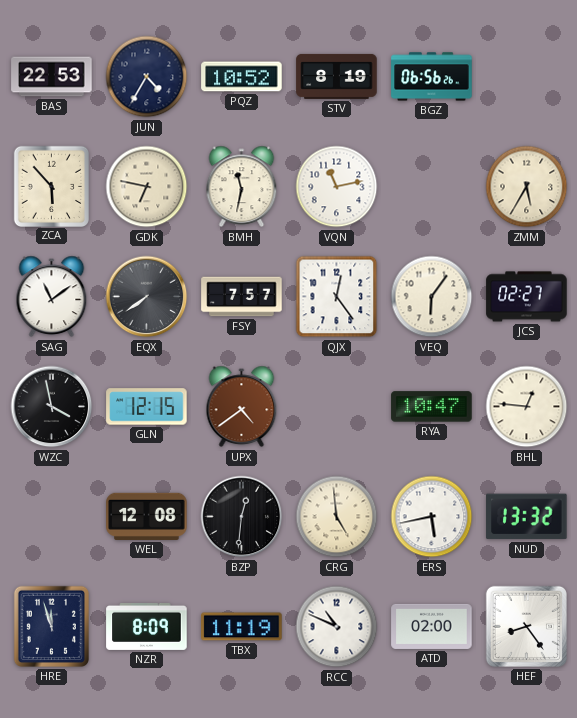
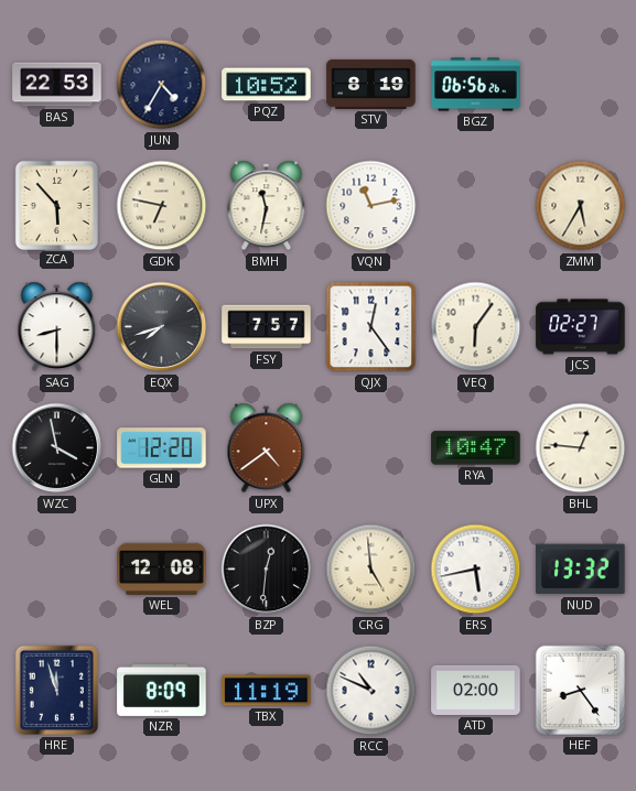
SAG: 11:09 -> 8:30 (57, 327)
EQX: 7:39 -> 7:42 (162, 327)
GLN: 12:15 -> 12:20 (162, 448)
